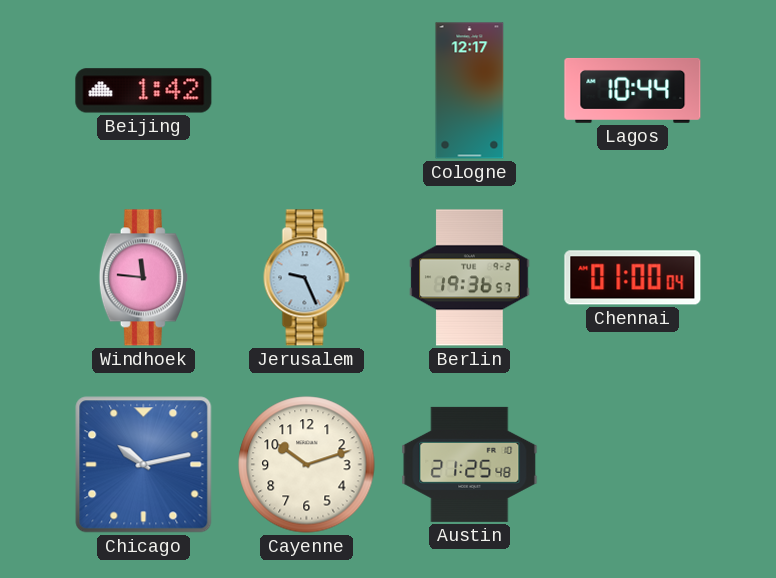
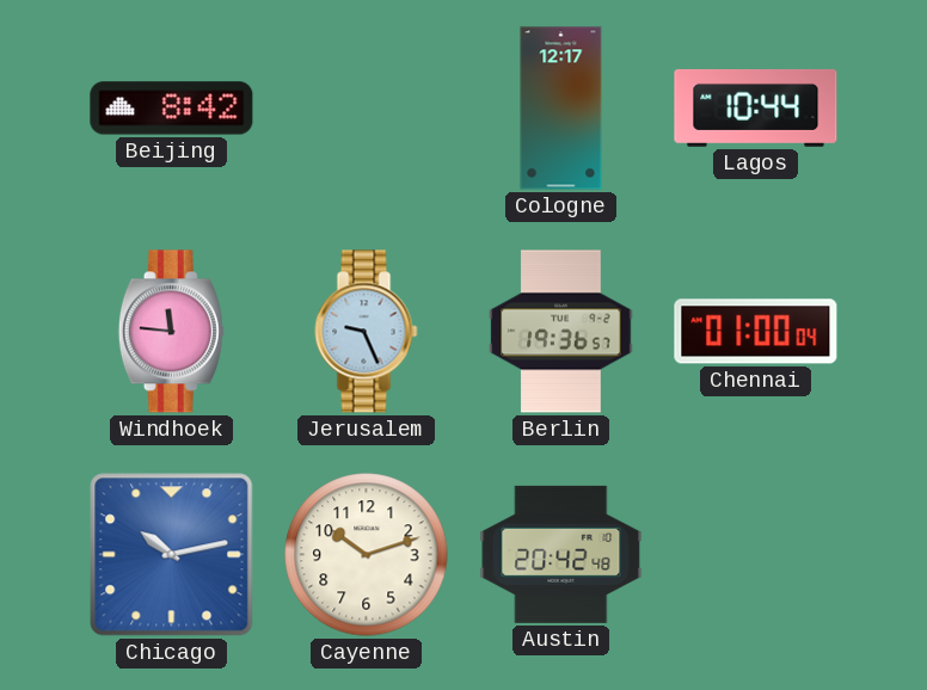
Beijing: 1:42 -> 8:42 (172, 109)
Austin: 21:25 -> 20:42 (561, 554)
